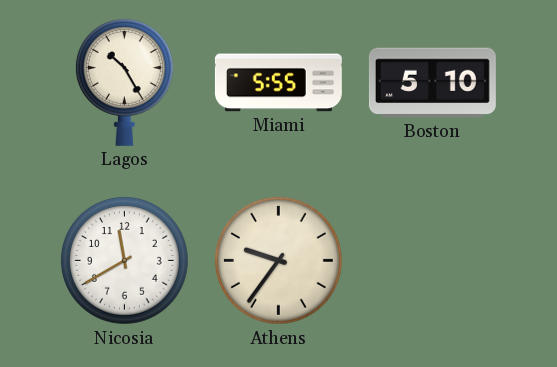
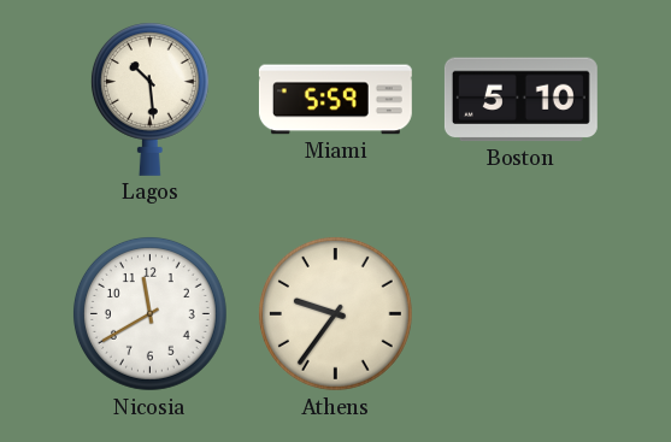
Lagos: 10:25 -> 10:29 (149, 99)
Miami: 5:55 -> 5:59 (335, 100)
